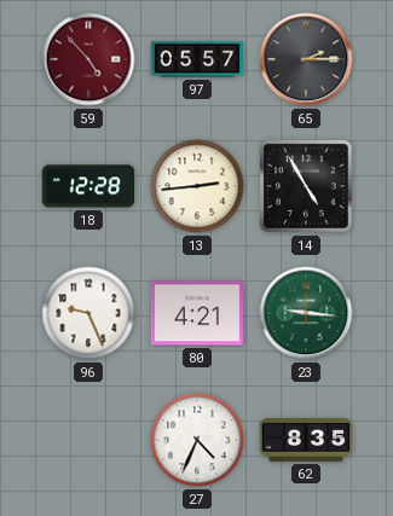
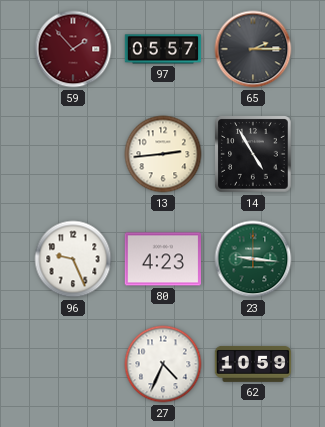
59: 4:53 -> 1:53 (73, 49)
18: 12:28 -> none (88, 186)
80: 4:21 -> 4:23 (162, 259)
62: 8:35 -> 10:59 (253, 364)
